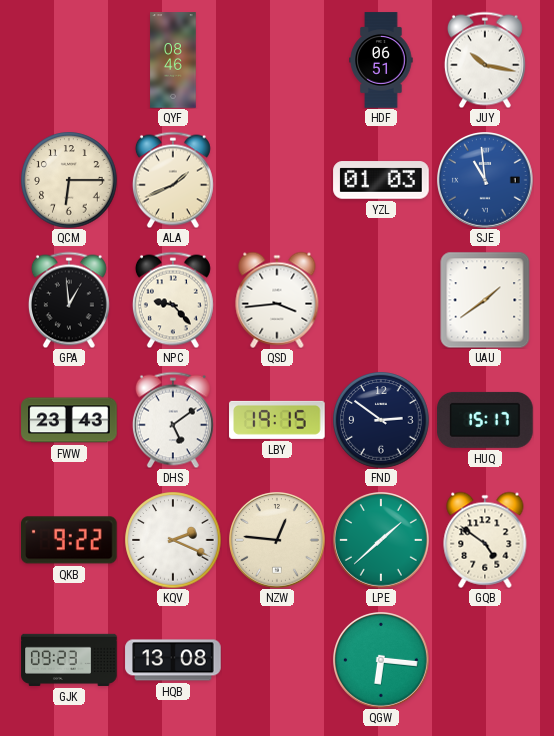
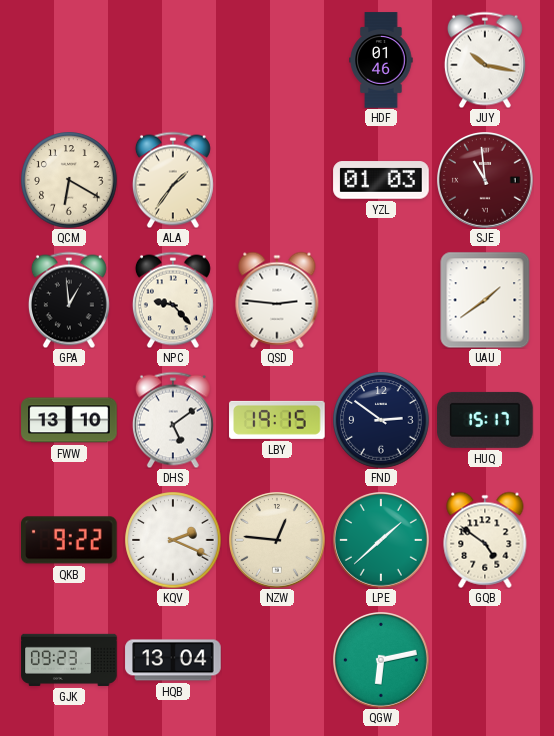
QYF: 08:46 -> none (173, 60)
HDF: 06:51 -> 01:46 (381, 60)
QCM: 6:15 -> 6:20 (69, 180)
ALA: 1:41 -> 1:36 (173, 180)
SJE dial: blue -> burgundy (486, 181)
QSD: 3:44 -> 2:46 (277, 300)
FWW: 23:43 -> 13:10 (69, 420)
HQB: 13:08 -> 13:04 (173, 660)
QGW: 6:16 -> 6:13 (382, 661)
